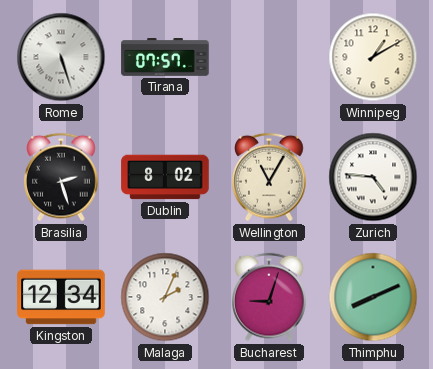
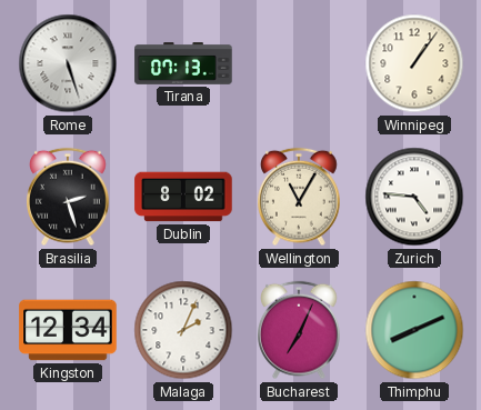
Tirana: 07:57 -> 07:13 (183, 64)
Winnipeg: 1:10 -> 1:06 (414, 63)
Bucharest: 9:03 -> 7:04 (300, 330)
